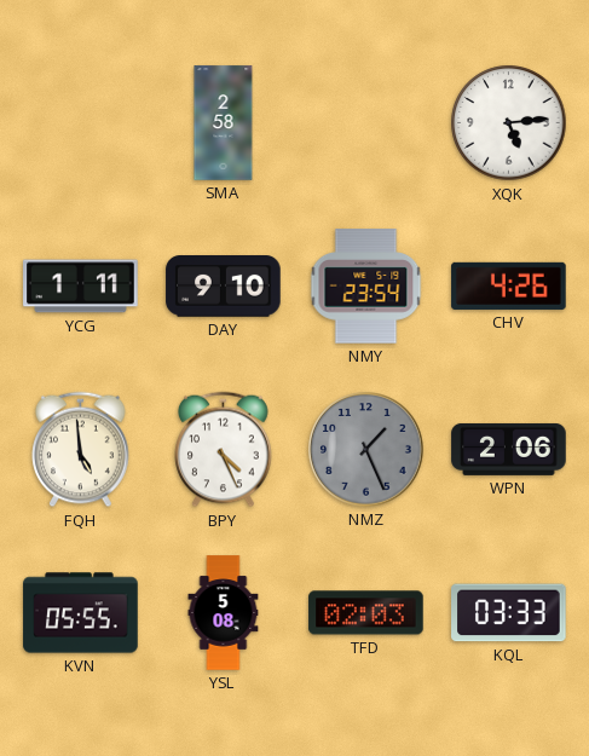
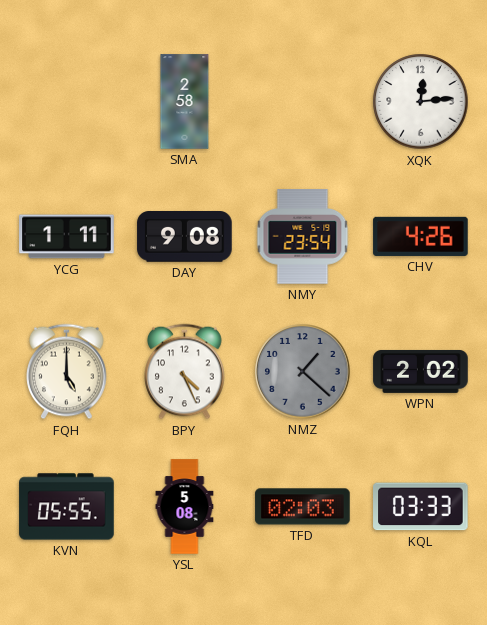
XQK: 5:14 -> 12:14 (421, 102)
DAY: 9:10 -> 9:08 (185, 237)
FQH: 4:59 -> 5:00 (67, 372)
NMZ: 1:26 -> 1:22 (303, 372)
WPN: 2:06 -> 2:02 (421, 371)
